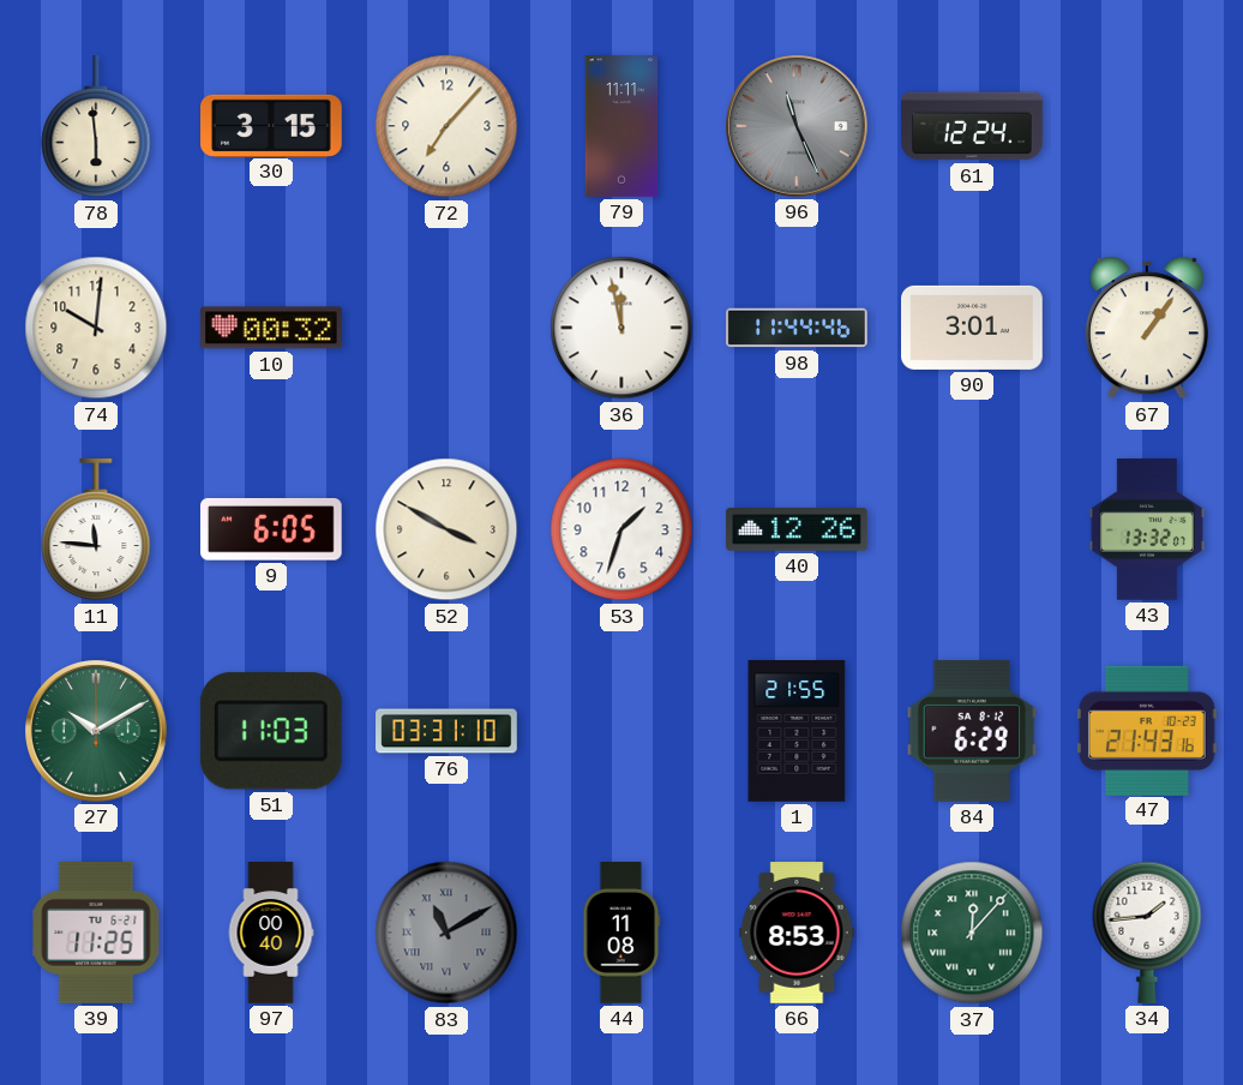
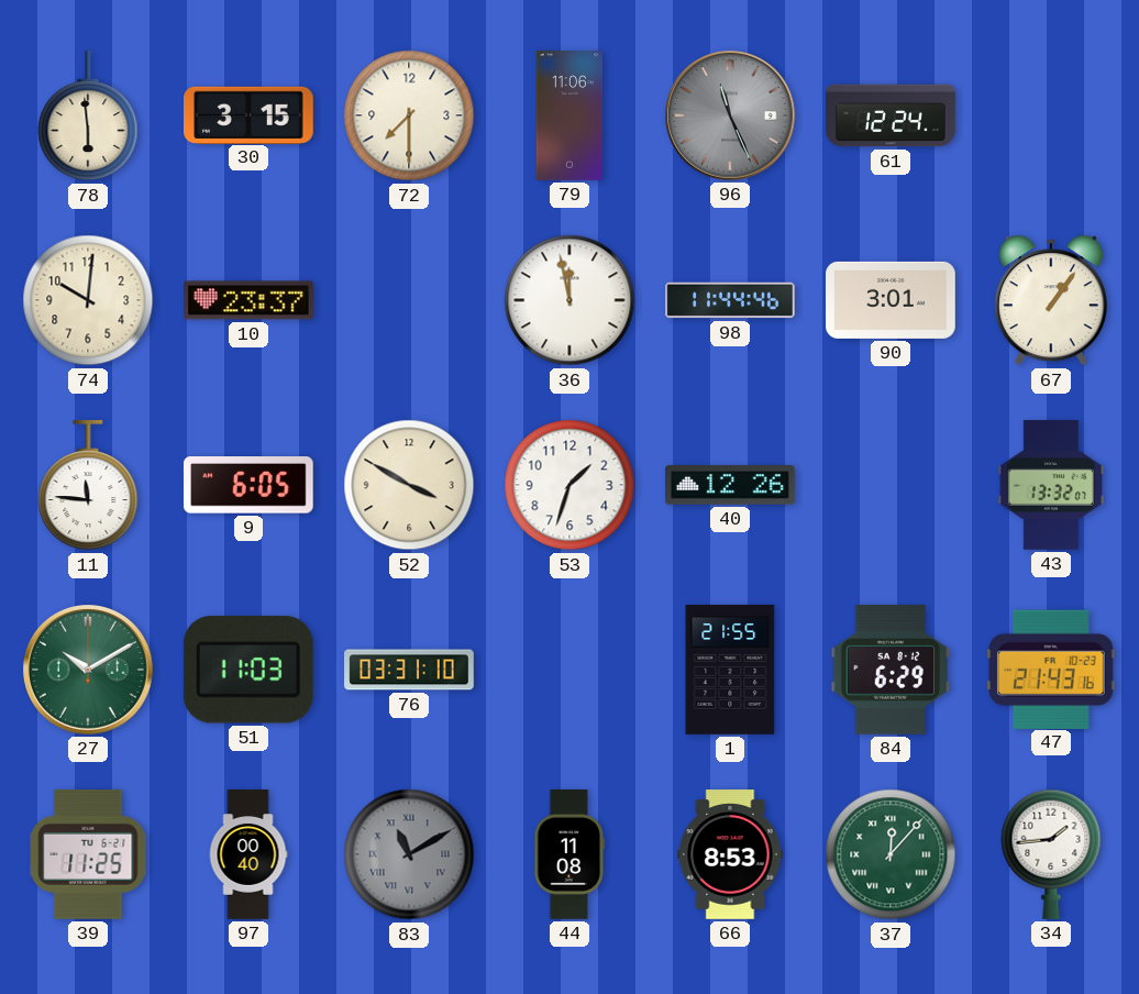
72: 7:07 -> 7:30 (409, 115)
79: 11:11 -> 11:06 (569, 115)
10: 00:32 -> 23:37 (250, 300)
